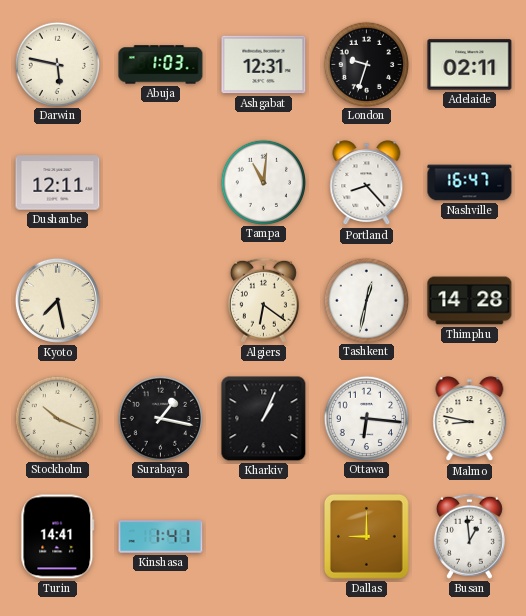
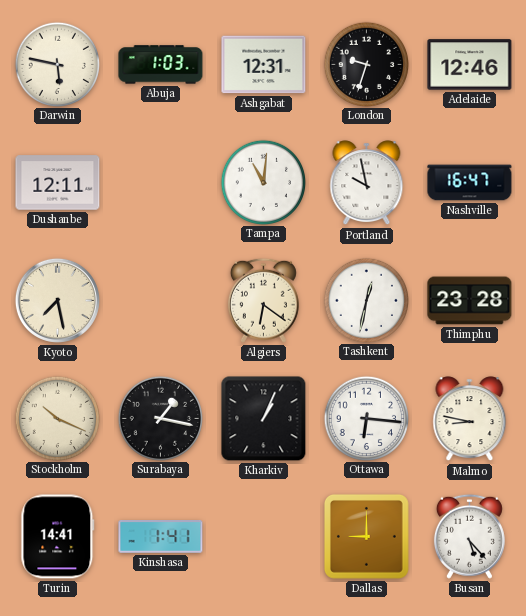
Adelaide: 02:11 -> 12:46 (470, 65)
Portland: 8:23 -> 9:58 (367, 183)
Thimphu: 14:28 -> 23:28 (470, 301)
Busan: 12:59 -> 5:23 (469, 536)
